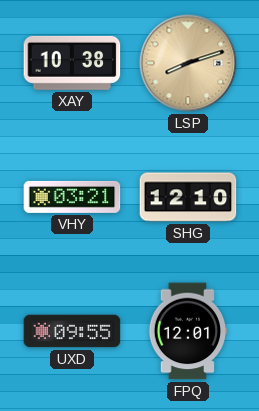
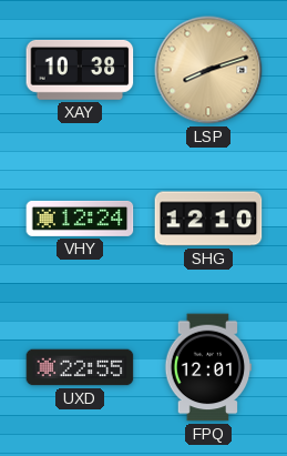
VHY: 03:21 -> 12:24 (80, 219)
UXD: 09:55 -> 22:55 (80, 367)
